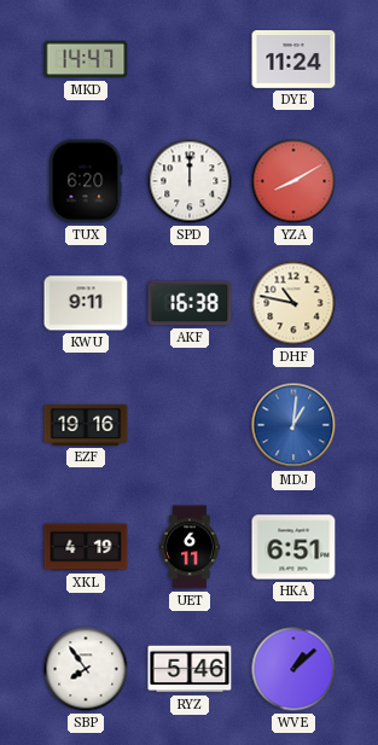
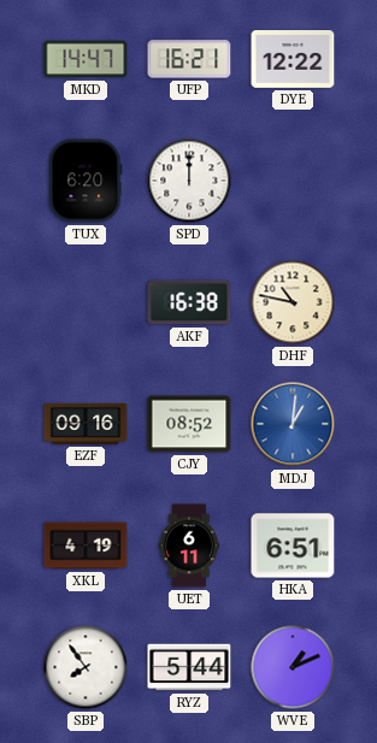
UFP: none -> 16:21 (189, 59)
DYE: 11:24 -> 12:22 (293, 60)
YZA: 8:10 -> none (293, 181)
KWU: 9:11 -> none (86, 303)
EZF: 19:16 -> 09:16 (86, 424)
CJY: none -> 08:52 (189, 424)
RYZ: 5:46 -> 5:44 (189, 667)
WVE: 1:08 -> 1:11 (293, 667)
